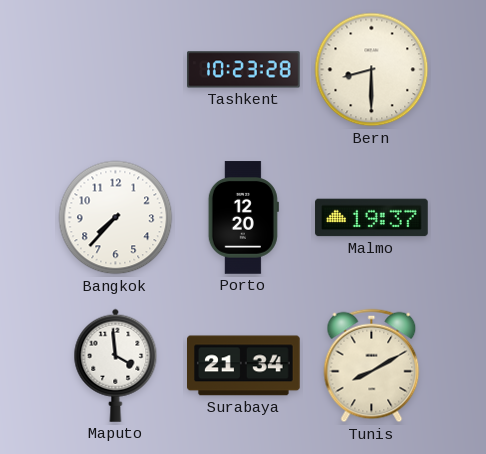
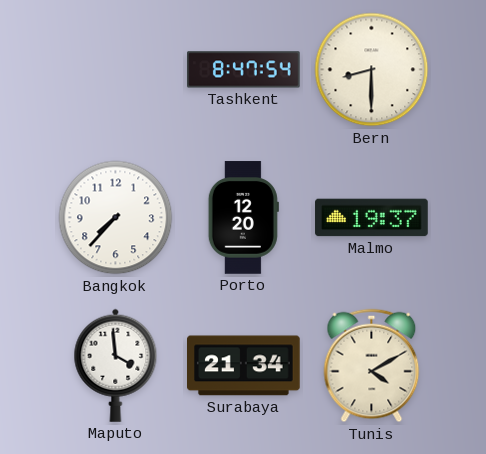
Tashkent: 10:23 -> 8:47 (244, 70)
Tunis: 8:10 -> 4:10 (372, 366)
